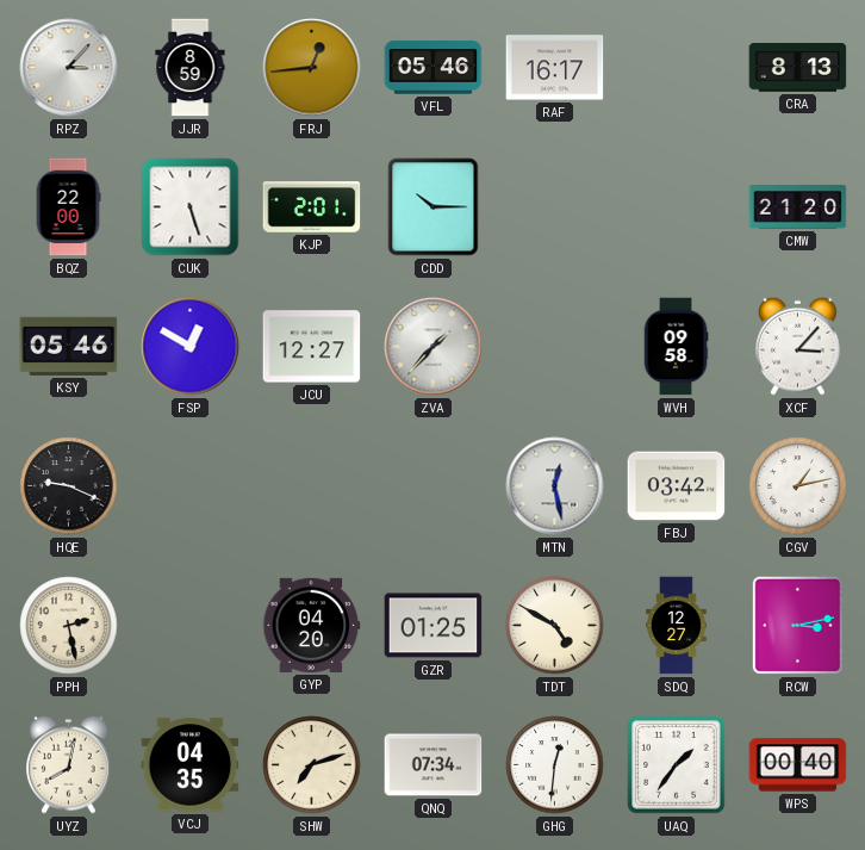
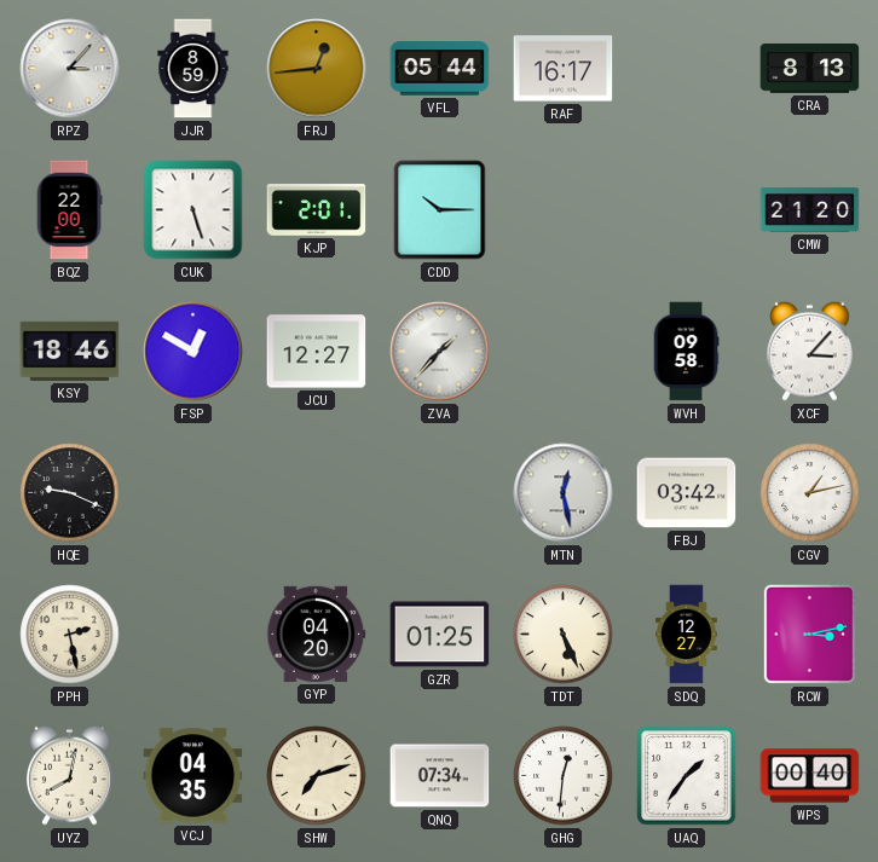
VFL: 05:46 -> 05:44 (440, 69)
KSY: 05:46 -> 18:46 (70, 351)
TDT: 4:50 -> 5:26 (564, 635)
